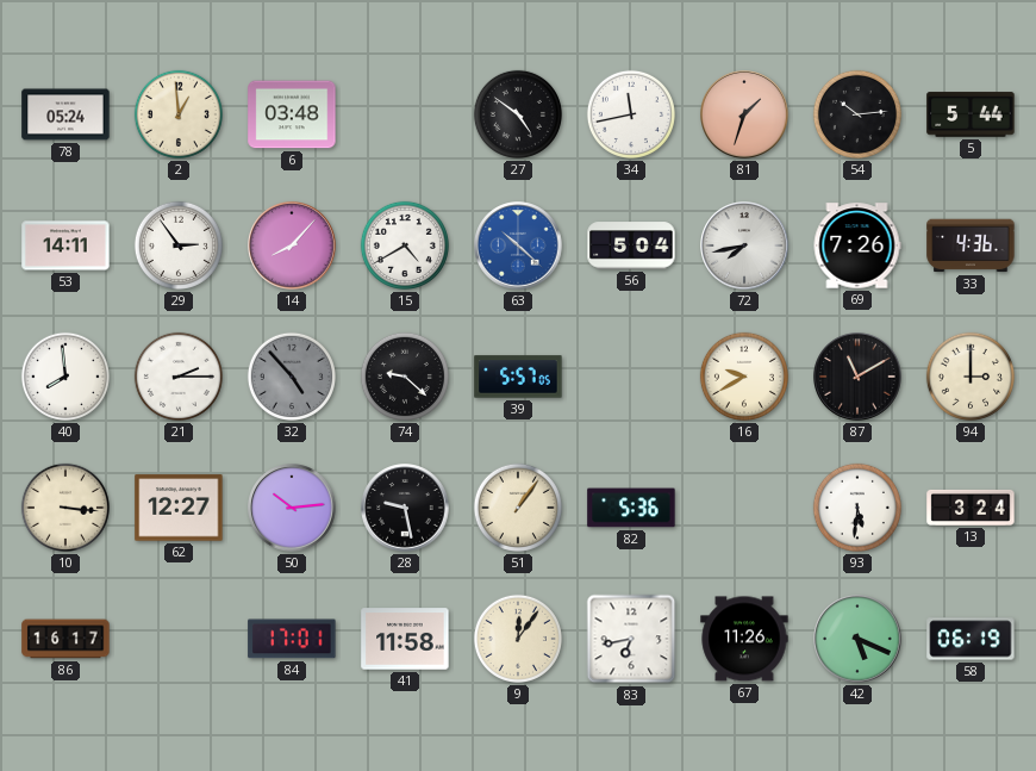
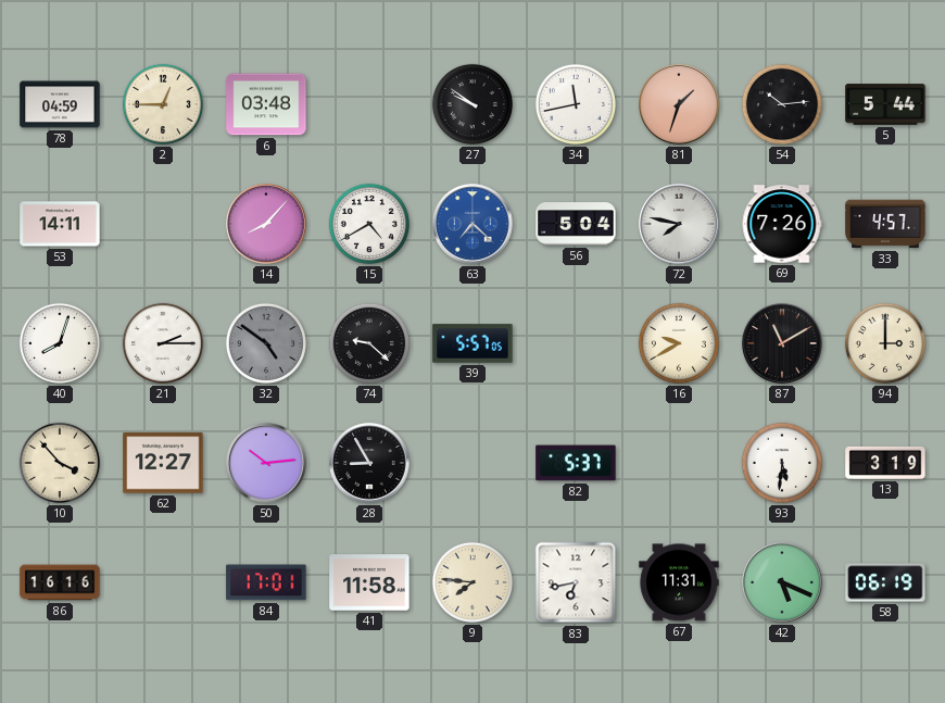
78: 05:24 -> 04:59 (60, 104)
2: 12:59 -> 12:45 (163, 104)
27: 4:51 -> 9:51 (472, 104)
29: 2:54 -> none (179, 245)
63: 10:22 -> 7:22 (472, 224)
72: 7:43 -> 7:47 (679, 224)
33: 4:36 -> 4:57 (885, 224)
40: 7:59 -> 8:03 (60, 343)
32: 4:53 -> 4:51 (266, 343)
10: 3:16 -> 3:53 (60, 463)
28: 9:28 -> 8:55 (369, 463)
51: 1:06 -> none (518, 508)
82: 5:36 -> 5:37 (576, 463)
13: 3:24 -> 3:19 (885, 463)
86: 16:17 -> 16:16 (60, 582)
9: 12:06 -> 7:46 (472, 582)
67: 11:26 -> 11:31 (679, 582)
